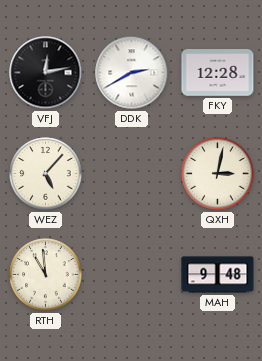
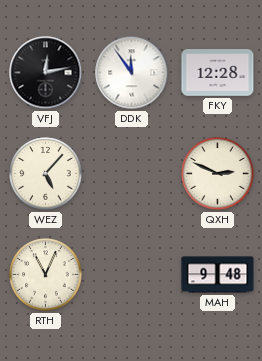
DDK: 2:40 -> 11:54 (132, 73)
QXH: 3:02 -> 2:49 (218, 174)
RTH: 10:59 -> 11:04 (46, 275)
